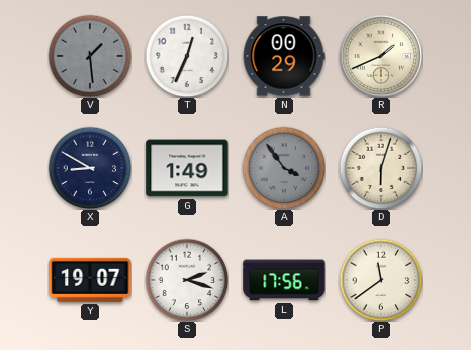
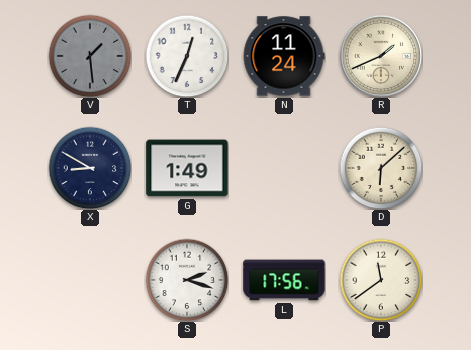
N: 00:29 -> 11:24 (284, 56)
A: 3:54 -> none (284, 168)
D: 6:03 -> 6:08 (381, 168)
Y: 19:07 -> none (90, 280)
